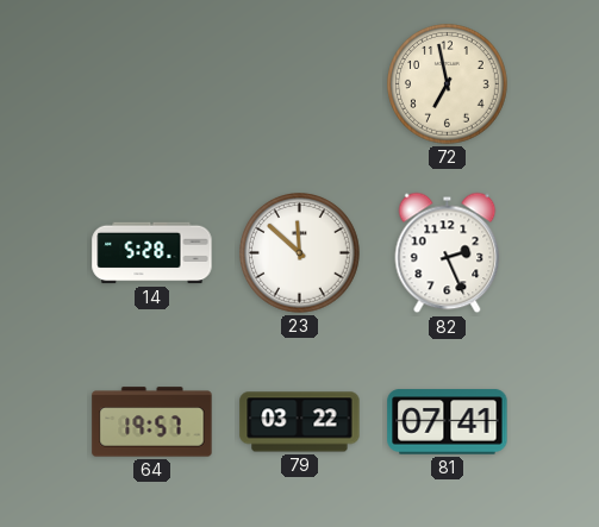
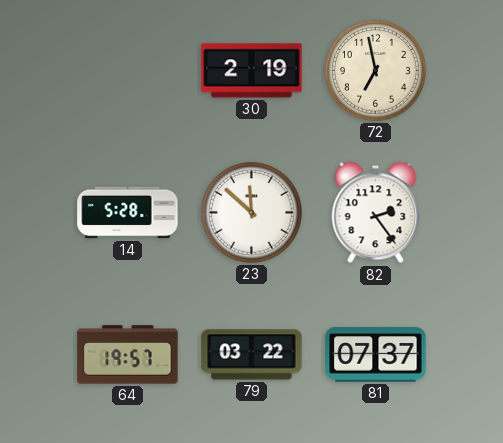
30: none -> 2:19 (252, 71)
82: 2:26 -> 2:24 (376, 213)
81: 07:41 -> 07:37 (376, 355)
